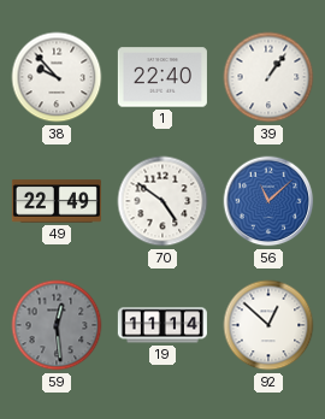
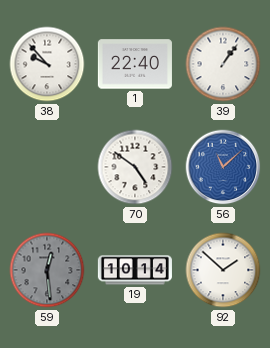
49: 22:49 -> none (57, 201)
19: 11:14 -> 10:14 (135, 270)
92: 12:52 -> 1:52 (223, 270)
